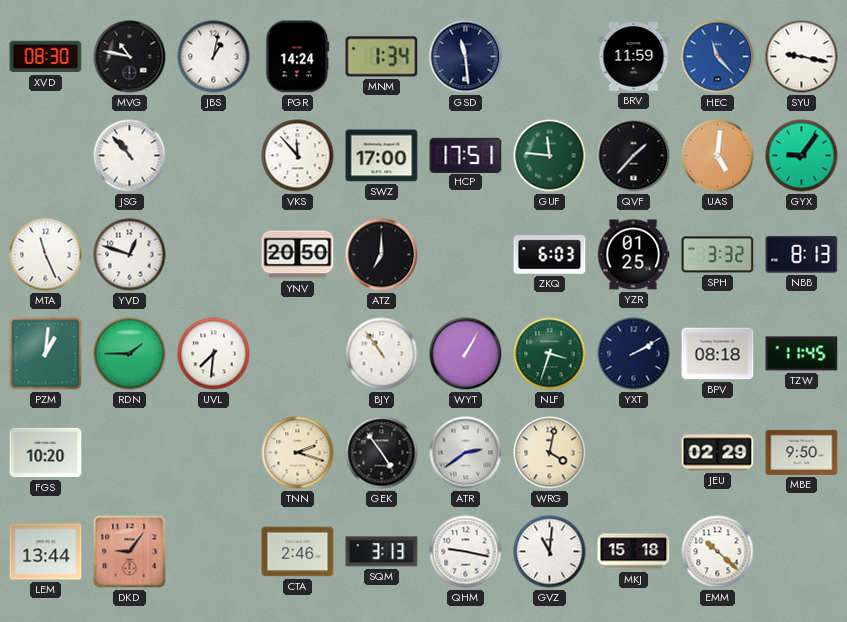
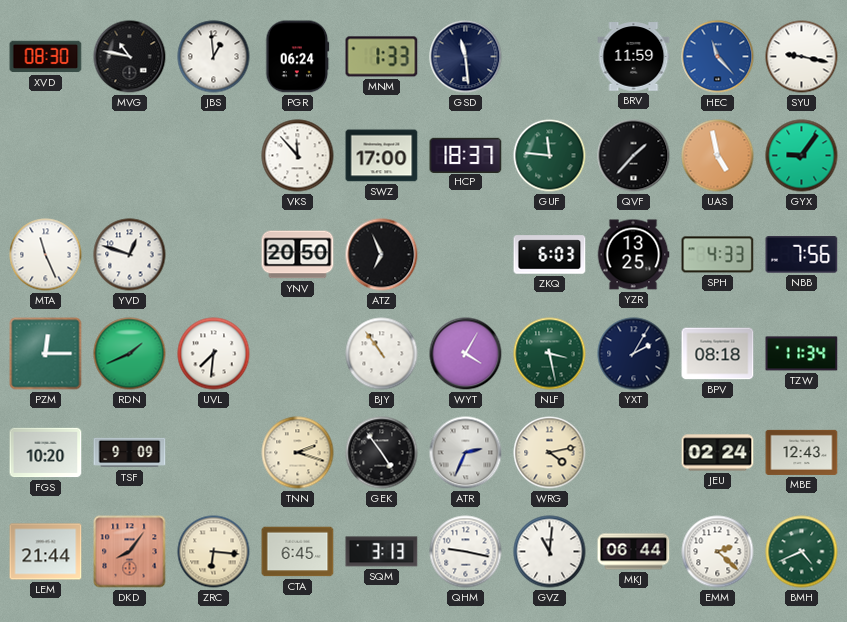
JBS: 1:02 -> 12:59 (214, 57)
PGR: 14:24 -> 06:24 (298, 57)
MNM: 1:34 -> 1:33 (382, 57)
JSG: 10:53 -> none (130, 156)
HCP: 17:51 -> 18:37 (466, 155)
UAS: 5:01 -> 4:58 (718, 156)
ATZ: 7:00 -> 6:56 (382, 255)
YZR: 01:25 -> 13:25 (633, 255)
SPH: 3:32 -> 4:33 (718, 255)
NBB: 8:13 -> 7:56 (802, 255)
PZM: 1:01 -> 12:15 (46, 354)
RDN: 1:45 -> 1:41 (130, 354)
WYT: 1:05 -> 4:05 (466, 354)
NLF: 3:33 -> 3:28 (550, 354)
YXT: 2:10 -> 2:05 (634, 354)
TZW: 11:45 -> 11:34 (802, 354)
TSF: none -> 9:09 (130, 453)
ATR: 2:39 -> 2:34 (466, 453)
WRG: 4:02 -> 4:13 (550, 453)
JEU: 02:29 -> 02:24 (718, 453)
MBE: 9:50 -> 12:43 (802, 452)
LEM: 13:44 -> 21:44 (46, 552)
DKD: 9:06 -> 8:06 (130, 552)
ZRC: none -> 6:16 (214, 552)
CTA: 2:46 -> 6:45 (298, 552)
MKJ: 15:18 -> 06:44 (634, 552)
EMM: 10:22 -> 2:22 (718, 552)
BMH: none -> 4:41 (802, 552)
